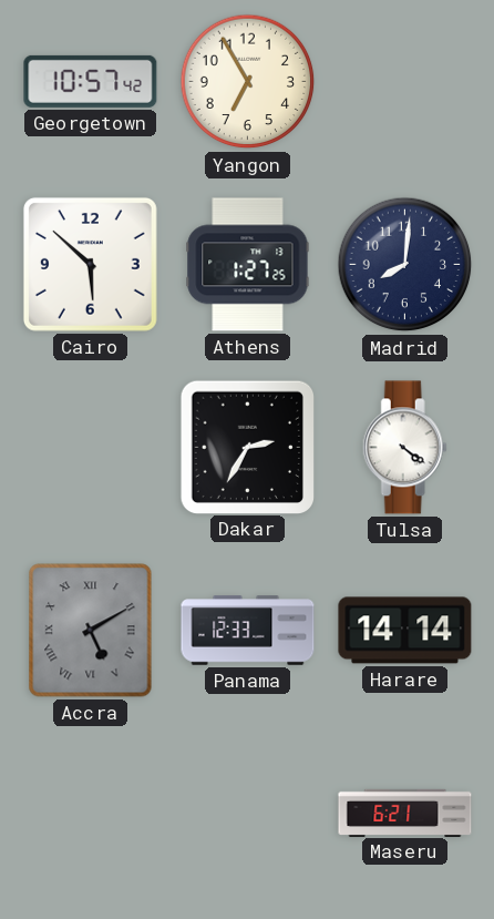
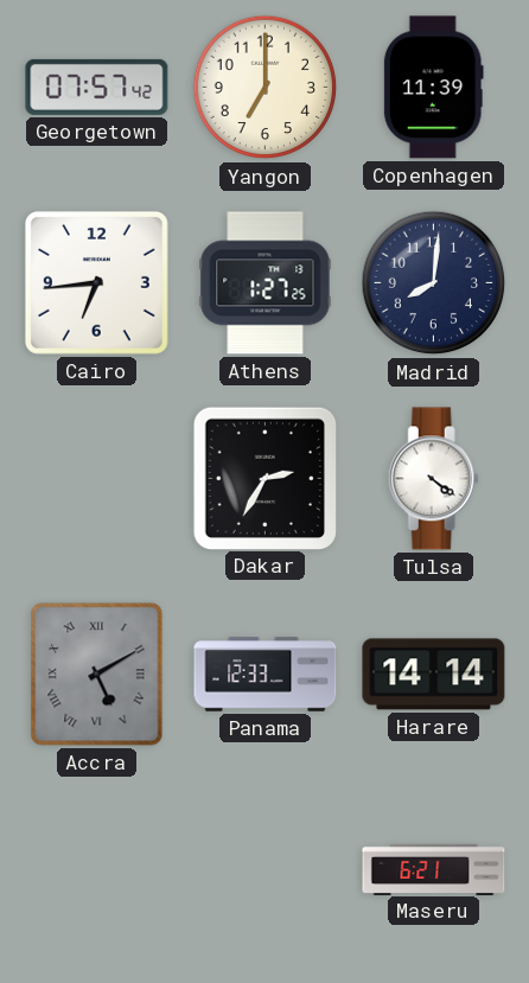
Georgetown: 10:57 -> 07:57 (97, 87)
Yangon: 6:55 -> 7:00 (266, 88)
Copenhagen: none -> 11:39 (433, 88)
Cairo: 5:52 -> 6:44 (96, 282)
